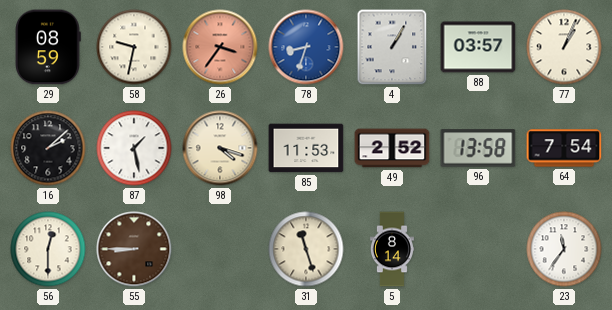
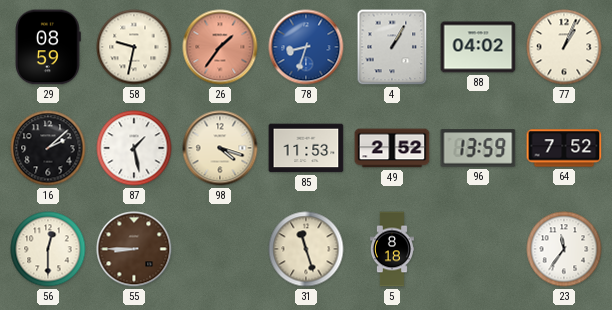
26: 3:36 -> 1:36 (220, 47)
88: 03:57 -> 04:02 (478, 47)
96: 13:58 -> 13:59 (478, 148)
64: 7:54 -> 7:52 (564, 148)
5: 8:14 -> 8:18 (392, 249)
